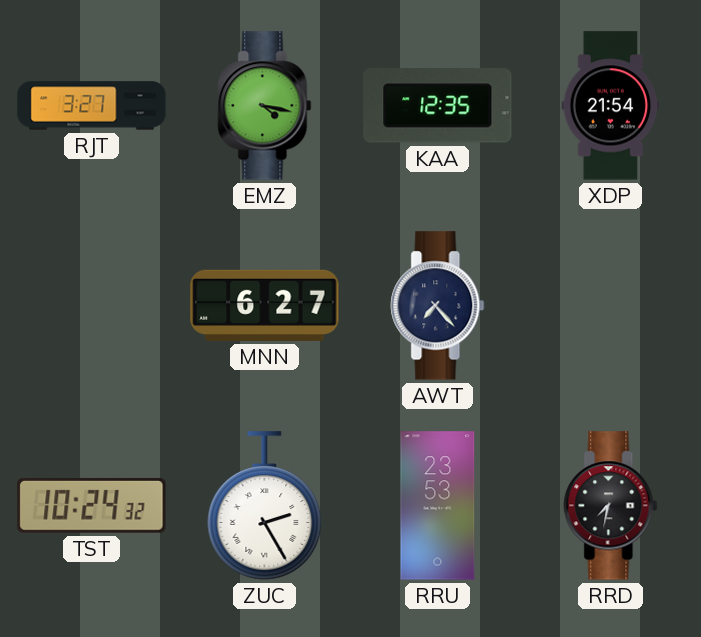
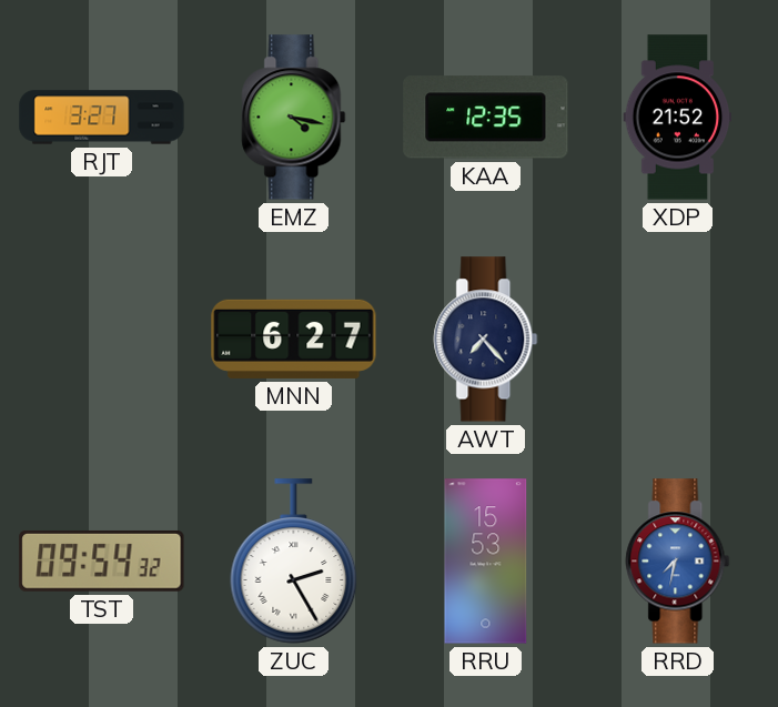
XDP: 21:54 -> 21:52 (678, 118)
TST: 10:24 -> 09:54 (102, 560)
RRU: 23:53 -> 15:53 (486, 562)
RRD dial: black -> blue (678, 562)
